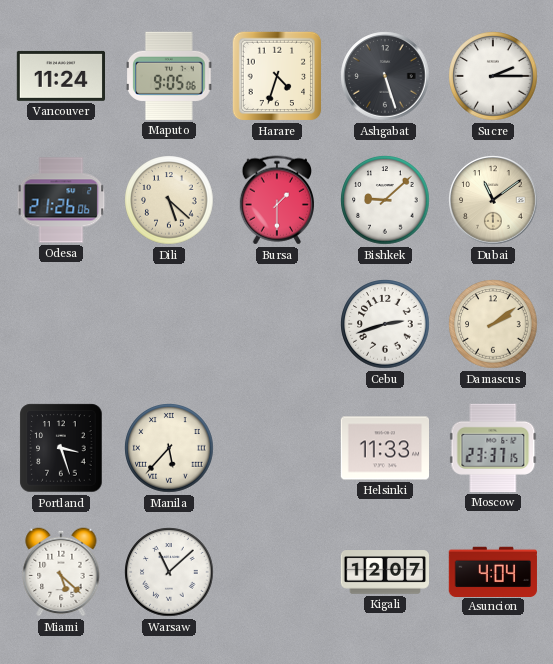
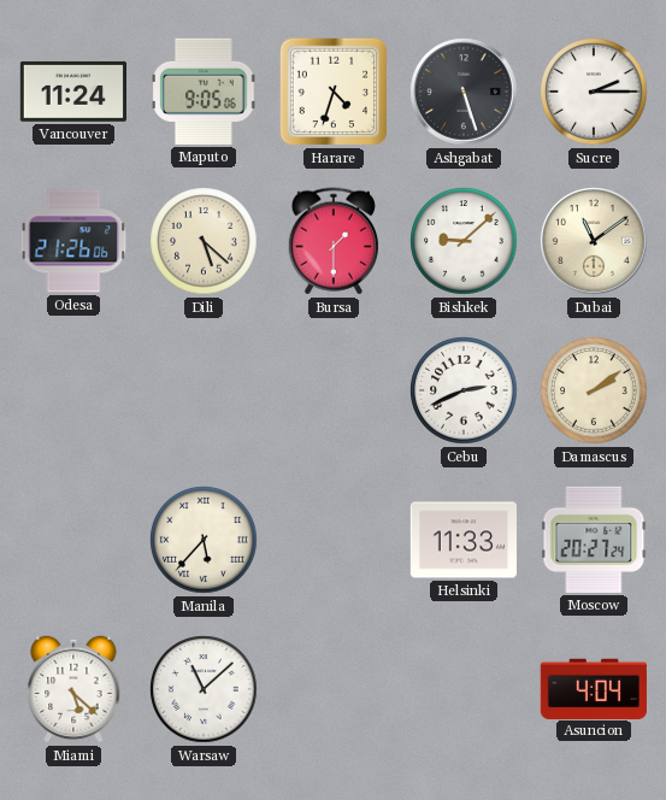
Cebu: 2:42 -> 2:41 (464, 390)
Portland: 3:27 -> none (61, 448)
Moscow: 23:37 -> 20:27 (594, 540)
Kigali: 12:07 -> none (385, 572)
